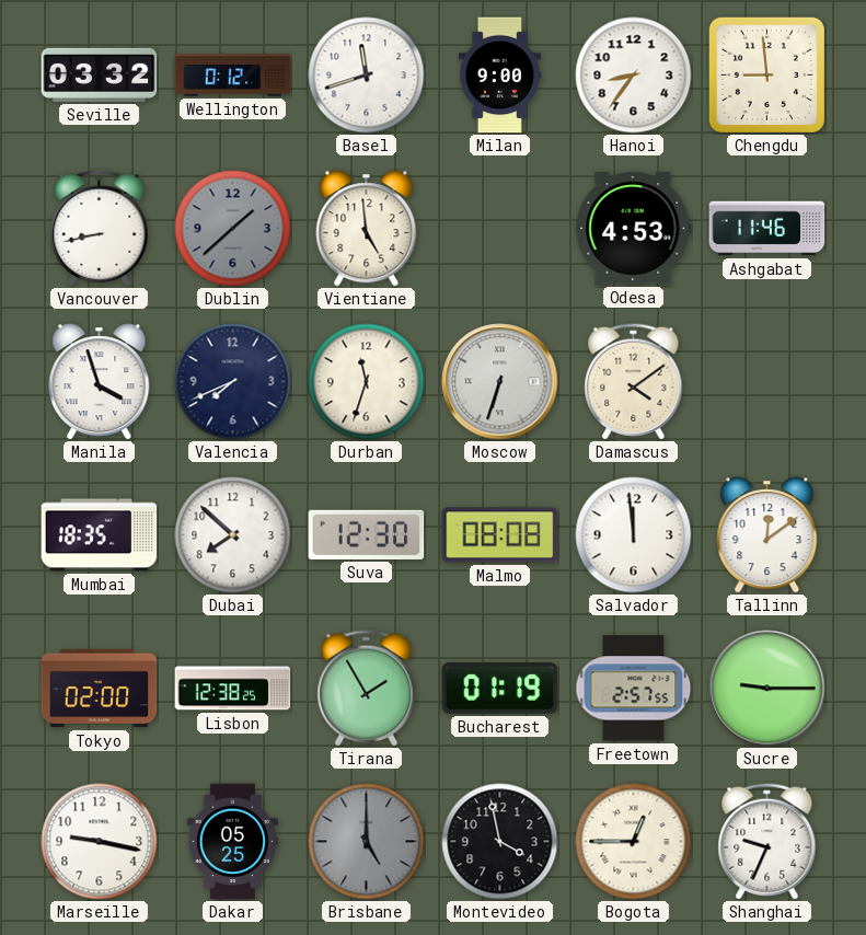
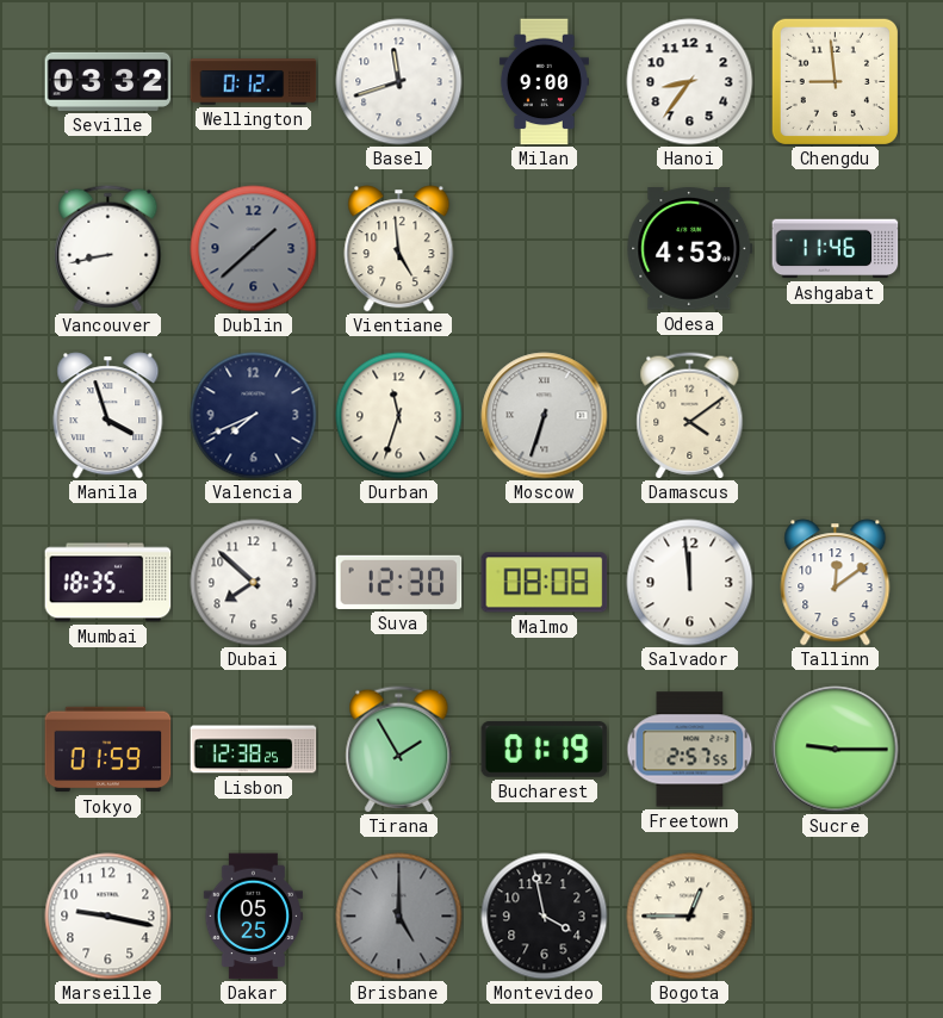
Tokyo: 02:00 -> 01:59 (108, 750)
Shanghai: 9:34 -> none (767, 842)
